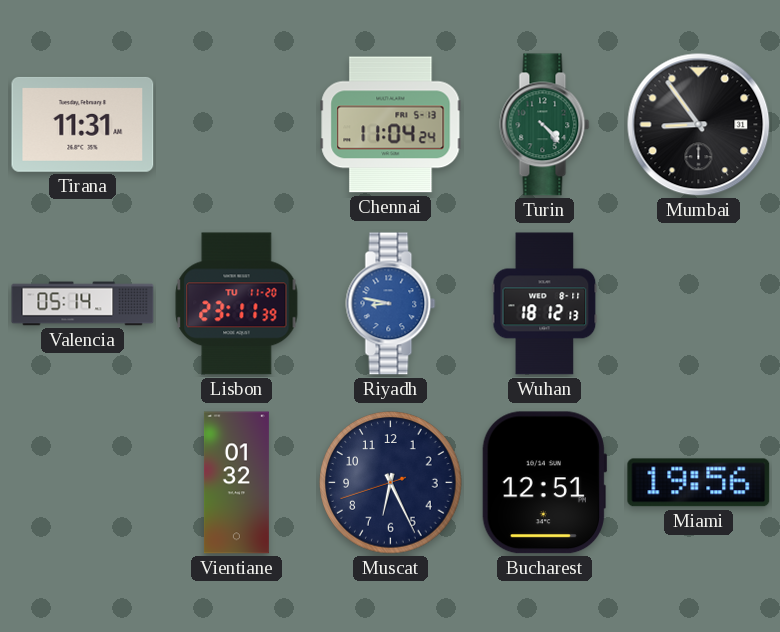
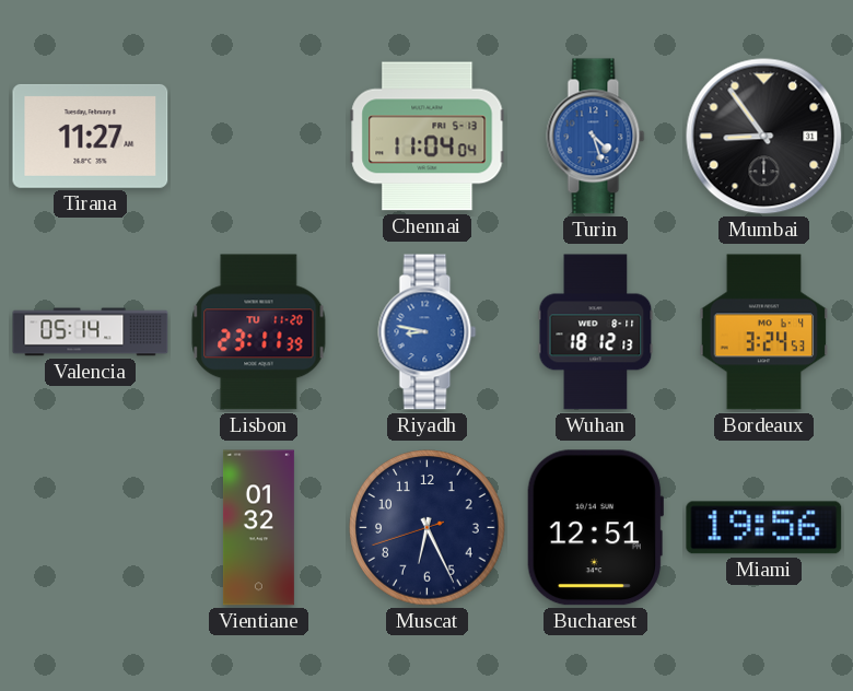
Tirana: 11:31 -> 11:27 (91, 136)
Chennai: 11:04:24 -> 11:04:04 (428, 137)
Turin: 4:23 -> 4:27 (596, 137)
Turin dial: green -> blue (596, 137)
Bordeaux: none -> 3:24 (764, 332)
